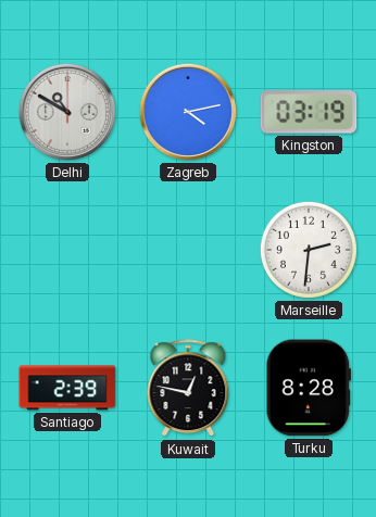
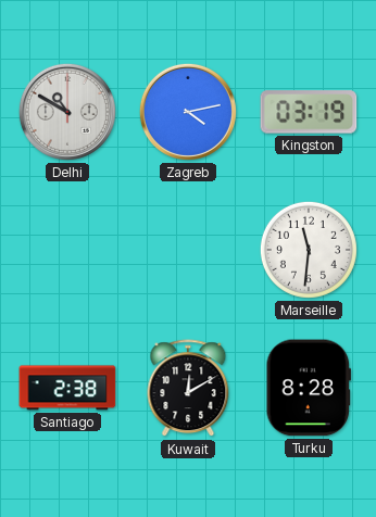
Marseille: 2:31 -> 11:31 (309, 250)
Santiago: 2:39 -> 2:38 (67, 388)
Kuwait: 12:47 -> 12:10 (188, 389)
